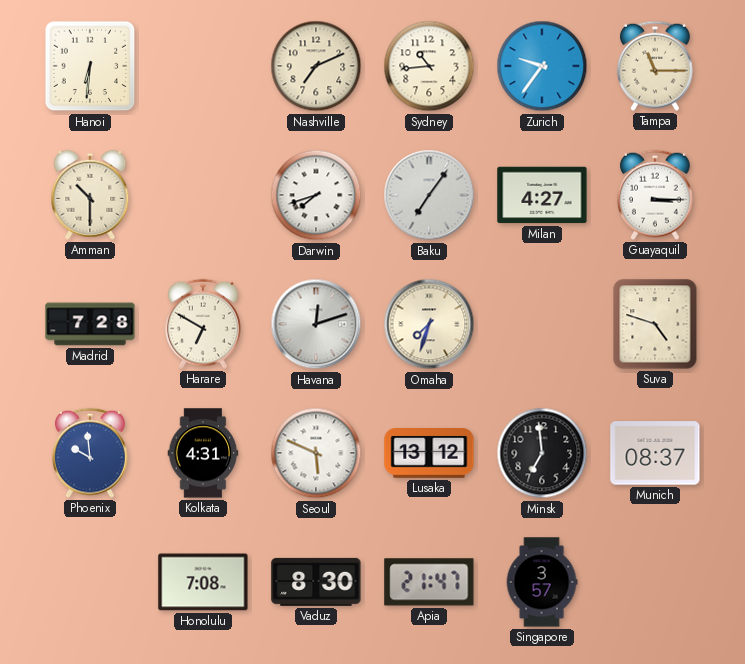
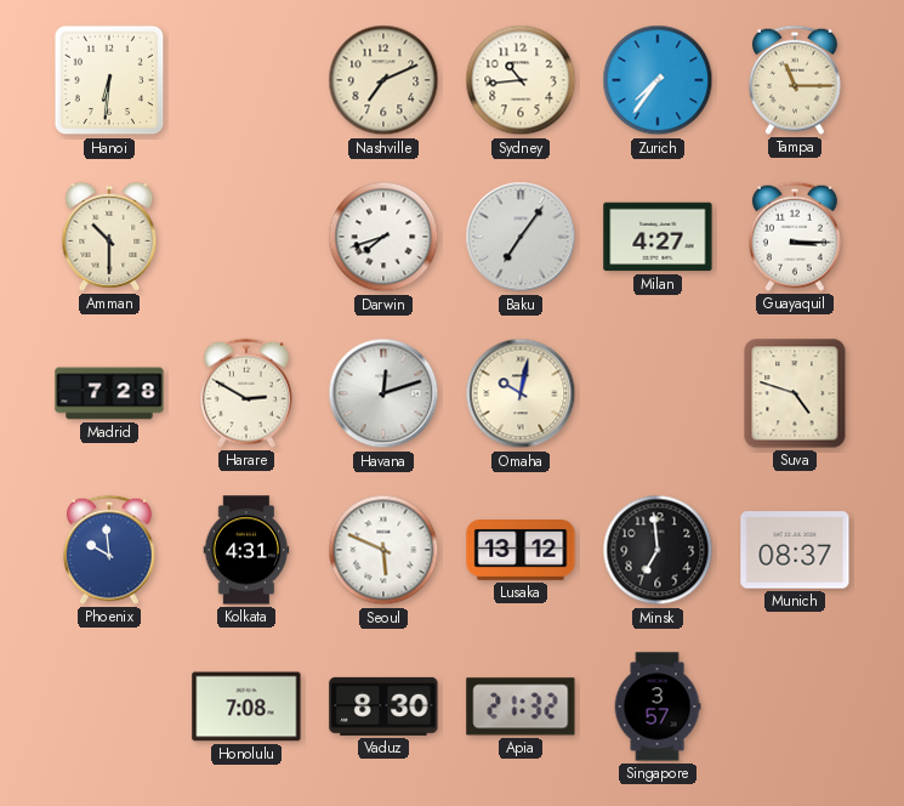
Zurich: 9:36 -> 7:36 (658, 80)
Harare: 6:50 -> 2:50 (246, 393)
Omaha: 7:33 -> 10:02 (521, 393)
Apia: 21:47 -> 21:32 (521, 706)
